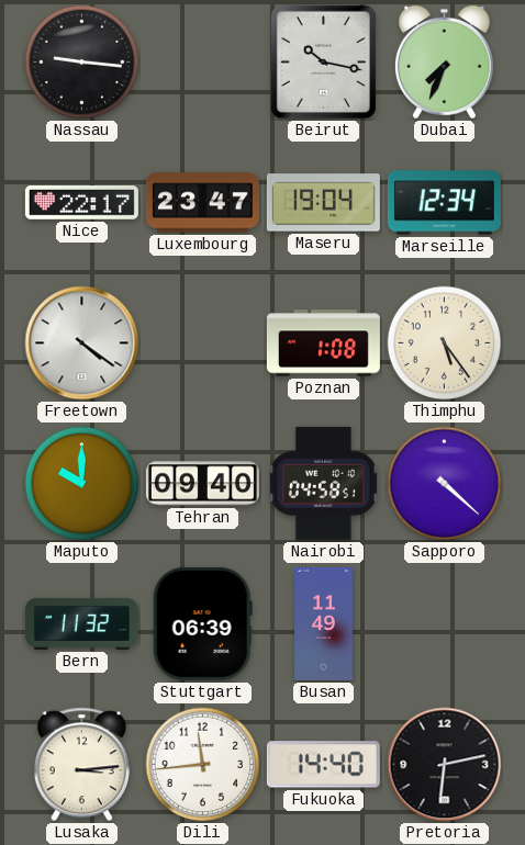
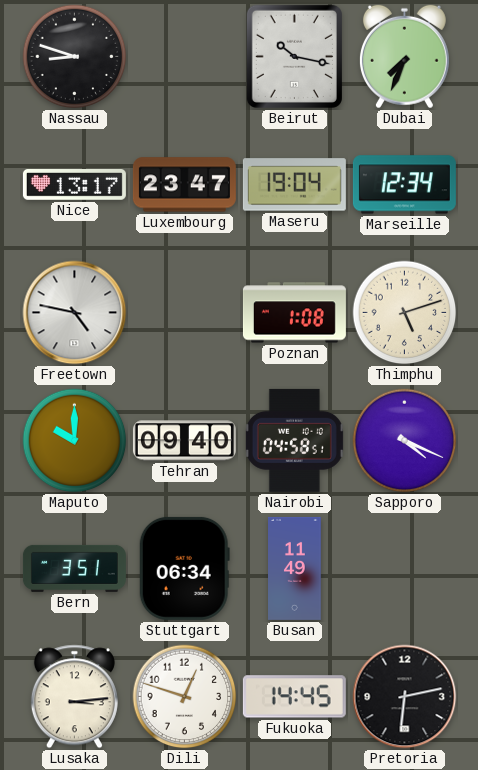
Nassau: 9:16 -> 8:48 (75, 57)
Nice: 22:17 -> 13:17 (74, 185)
Freetown: 4:21 -> 4:47 (75, 313)
Thimphu: 5:24 -> 5:12 (405, 313)
Sapporo: 4:22 -> 4:19 (405, 441)
Bern: 11:32 -> 3:51 (74, 568)
Stuttgart: 06:39 -> 06:34 (184, 568)
Dili: 11:44 -> 12:48 (185, 697)
Fukuoka: 14:40 -> 14:45 (294, 697)
